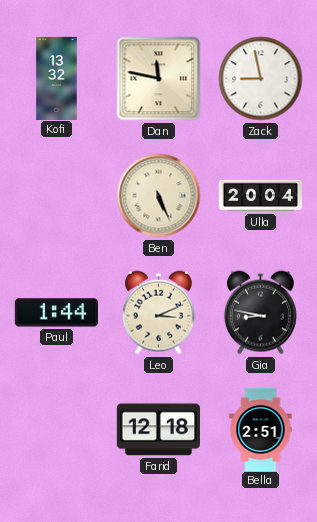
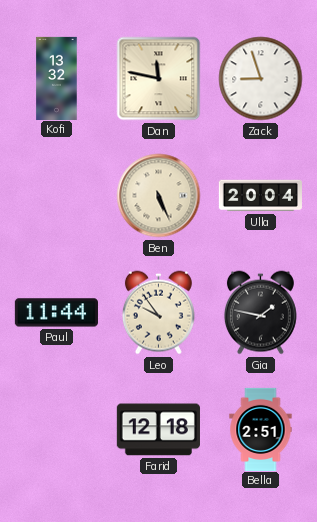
Zack: 8:58 -> 8:57 (261, 79)
Paul: 1:44 -> 11:44 (56, 313)
Leo: 3:11 -> 9:54 (158, 313)
Gia: 8:47 -> 1:47 (260, 313)
